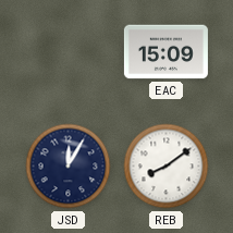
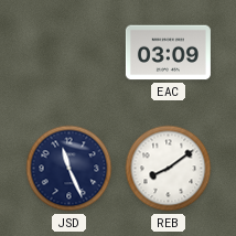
EAC: 15:09 -> 03:09 (168, 53)
JSD: 12:05 -> 11:26 (69, 169)
